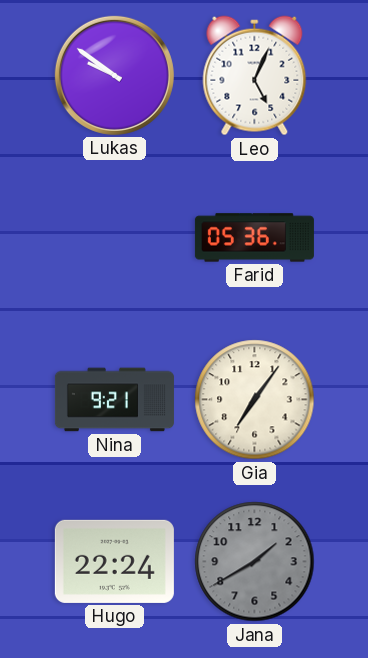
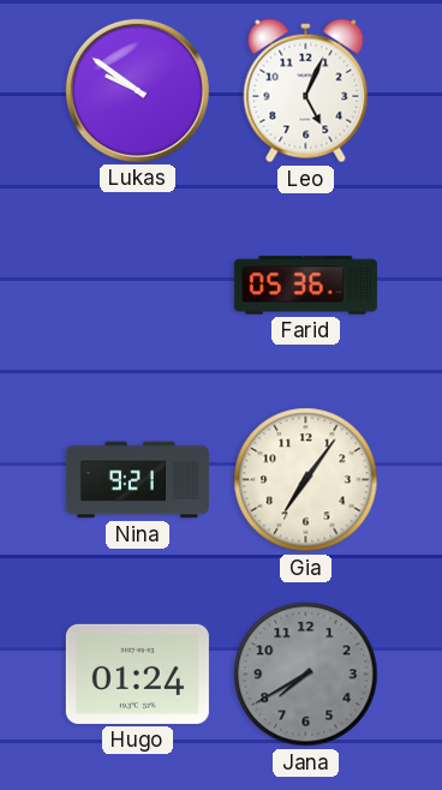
Hugo: 22:24 -> 01:24 (137, 674)
Jana: 1:40 -> 7:40 (306, 675)
